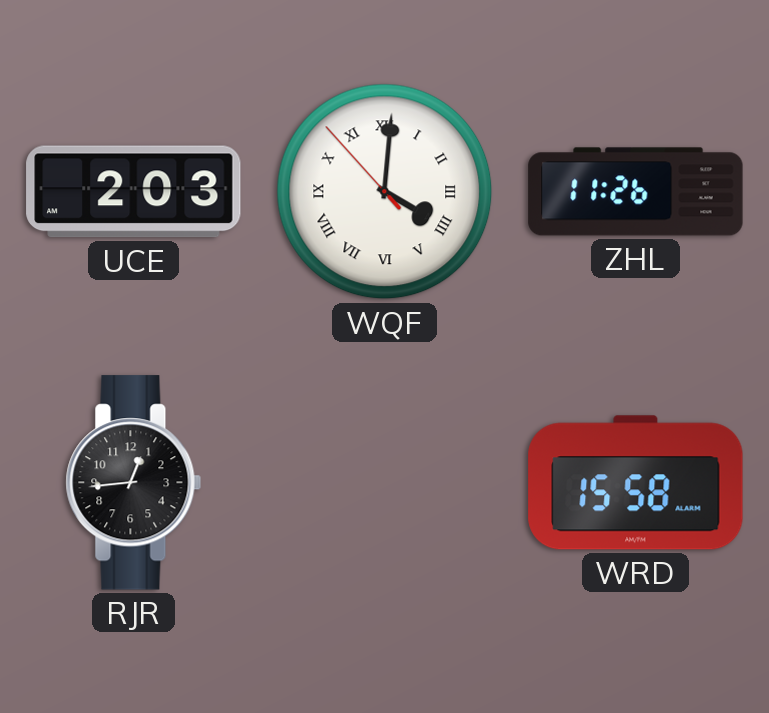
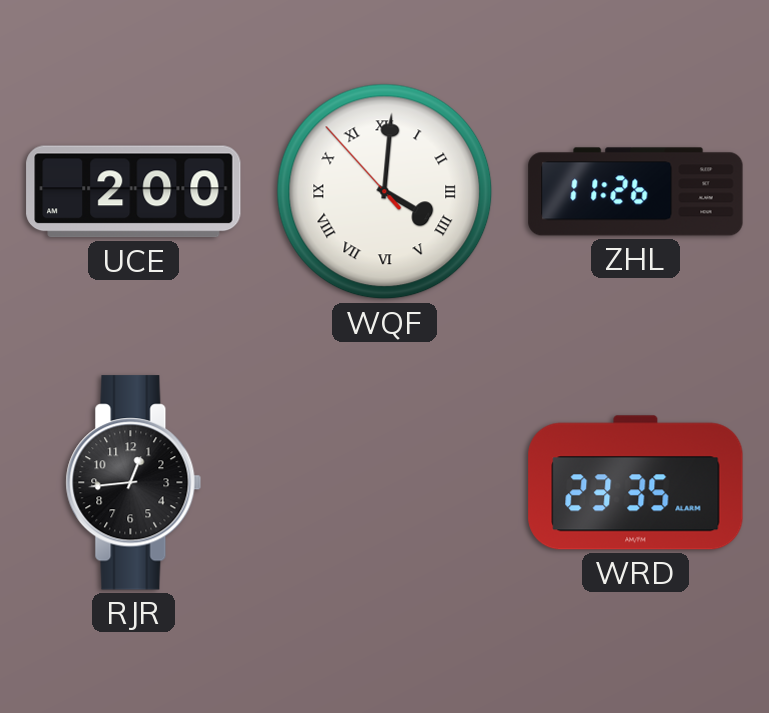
UCE: 2:03 -> 2:00 (134, 192)
WRD: 15:58 -> 23:35 (636, 483)
